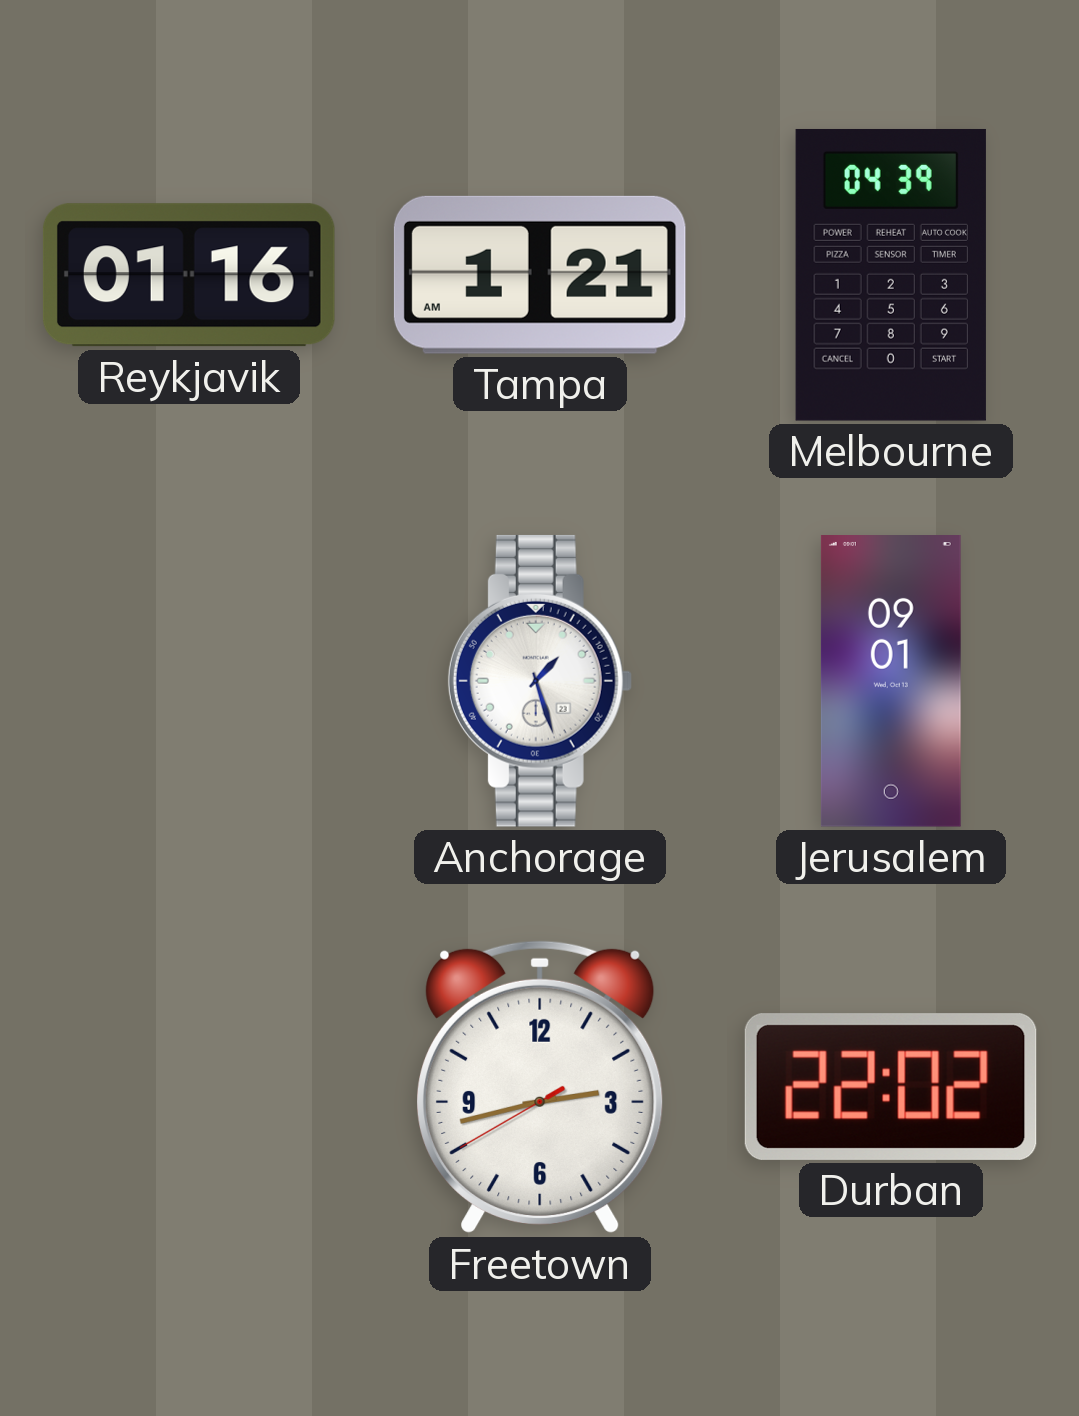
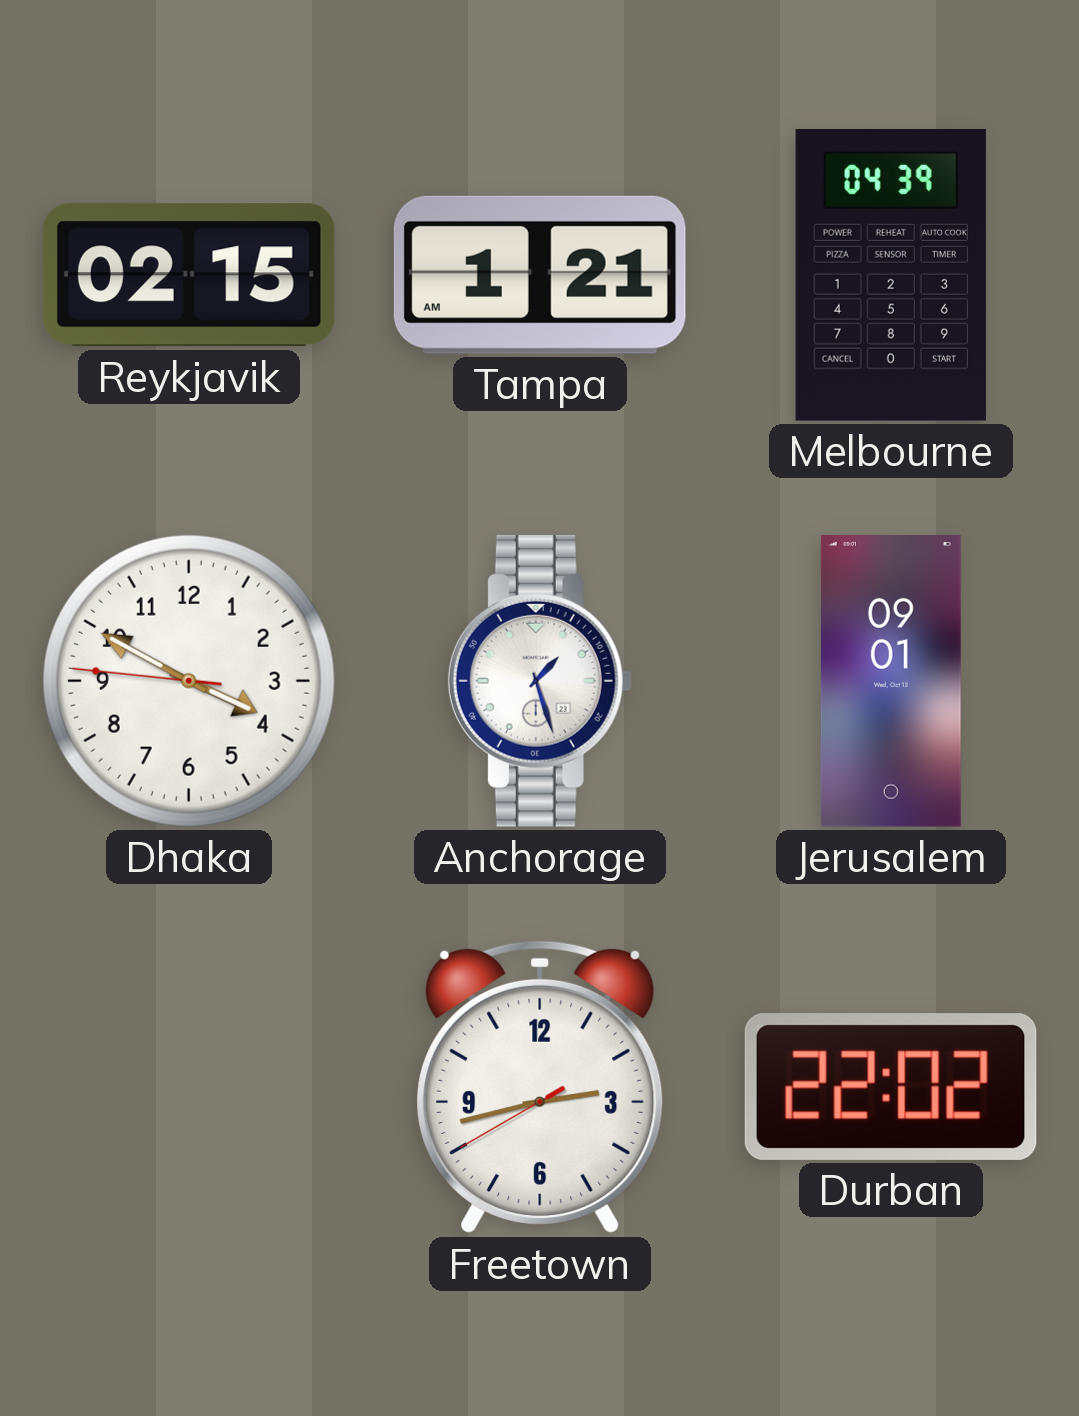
Reykjavik: 01:16 -> 02:15 (189, 275)
Dhaka: none -> 3:49 (189, 681)
